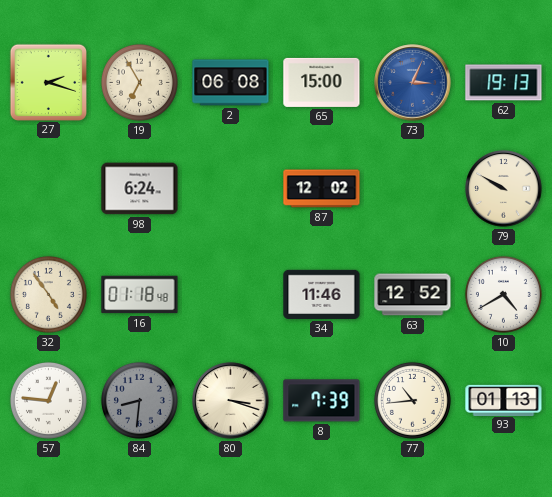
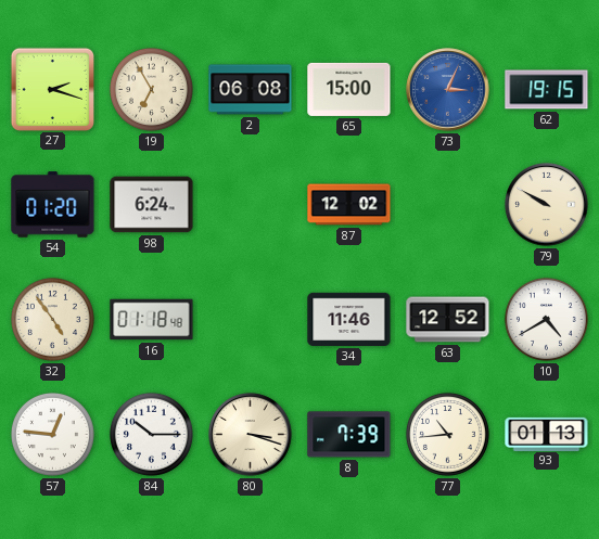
62: 19:13 -> 19:15 (547, 90)
54: none -> 01:20 (53, 205)
84: 8:31 -> 10:15 (151, 434)
84 dial: grey -> white (151, 434)
